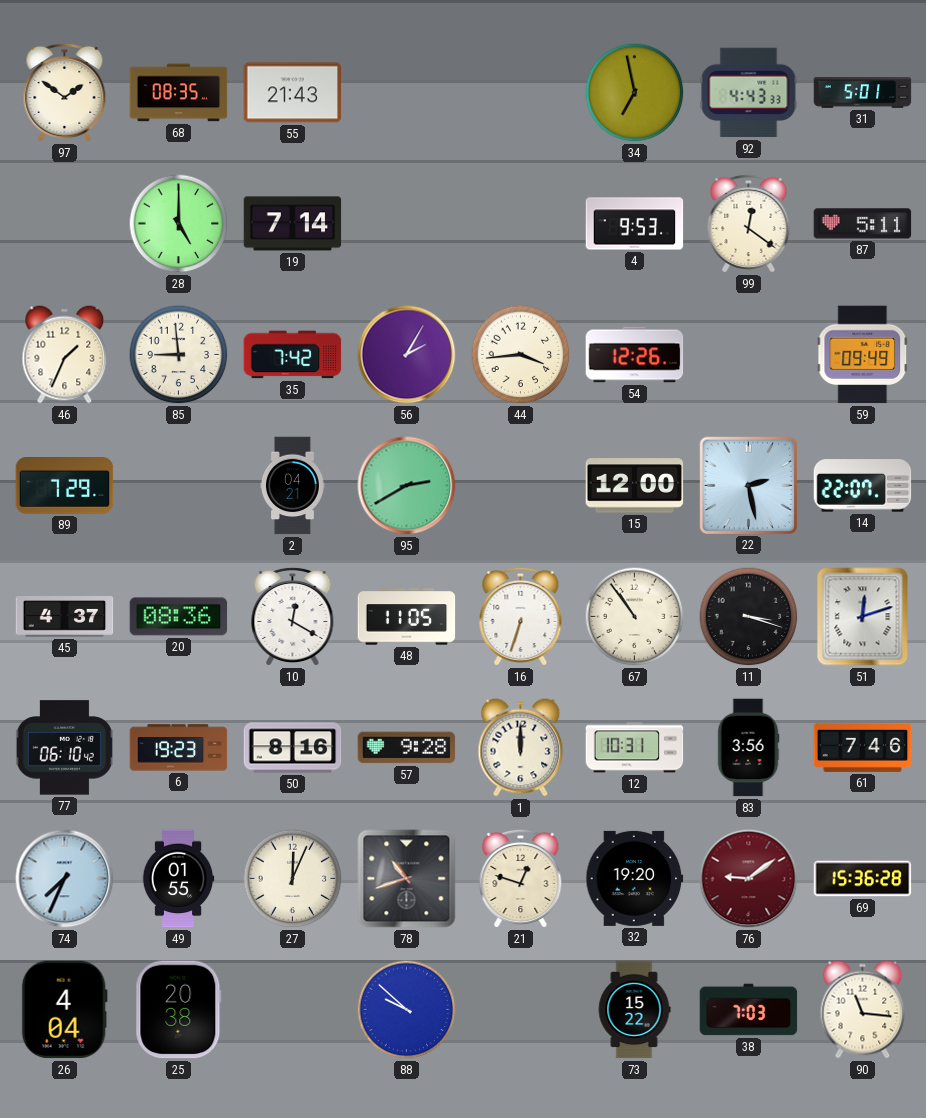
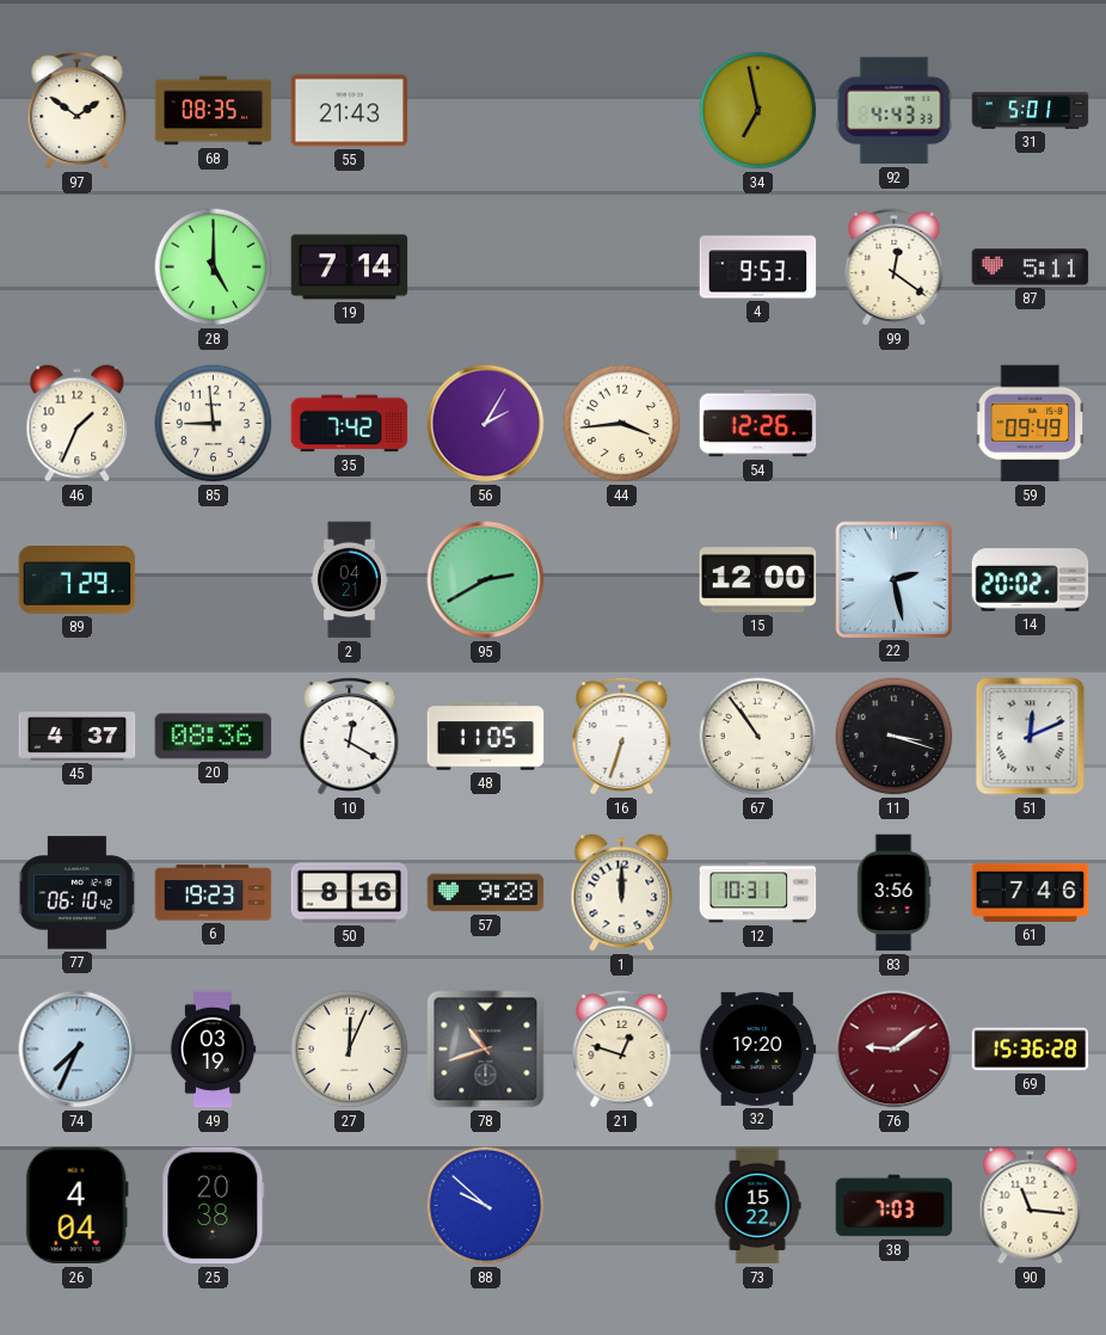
14: 22:07 -> 20:02 (1031, 580)
51: 12:12 -> 12:11 (1031, 737)
49: 01:55 -> 03:19 (213, 1050)
